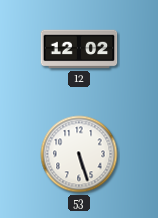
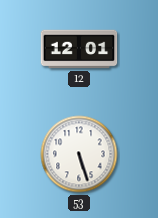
12: 12:02 -> 12:01 (79, 49)
